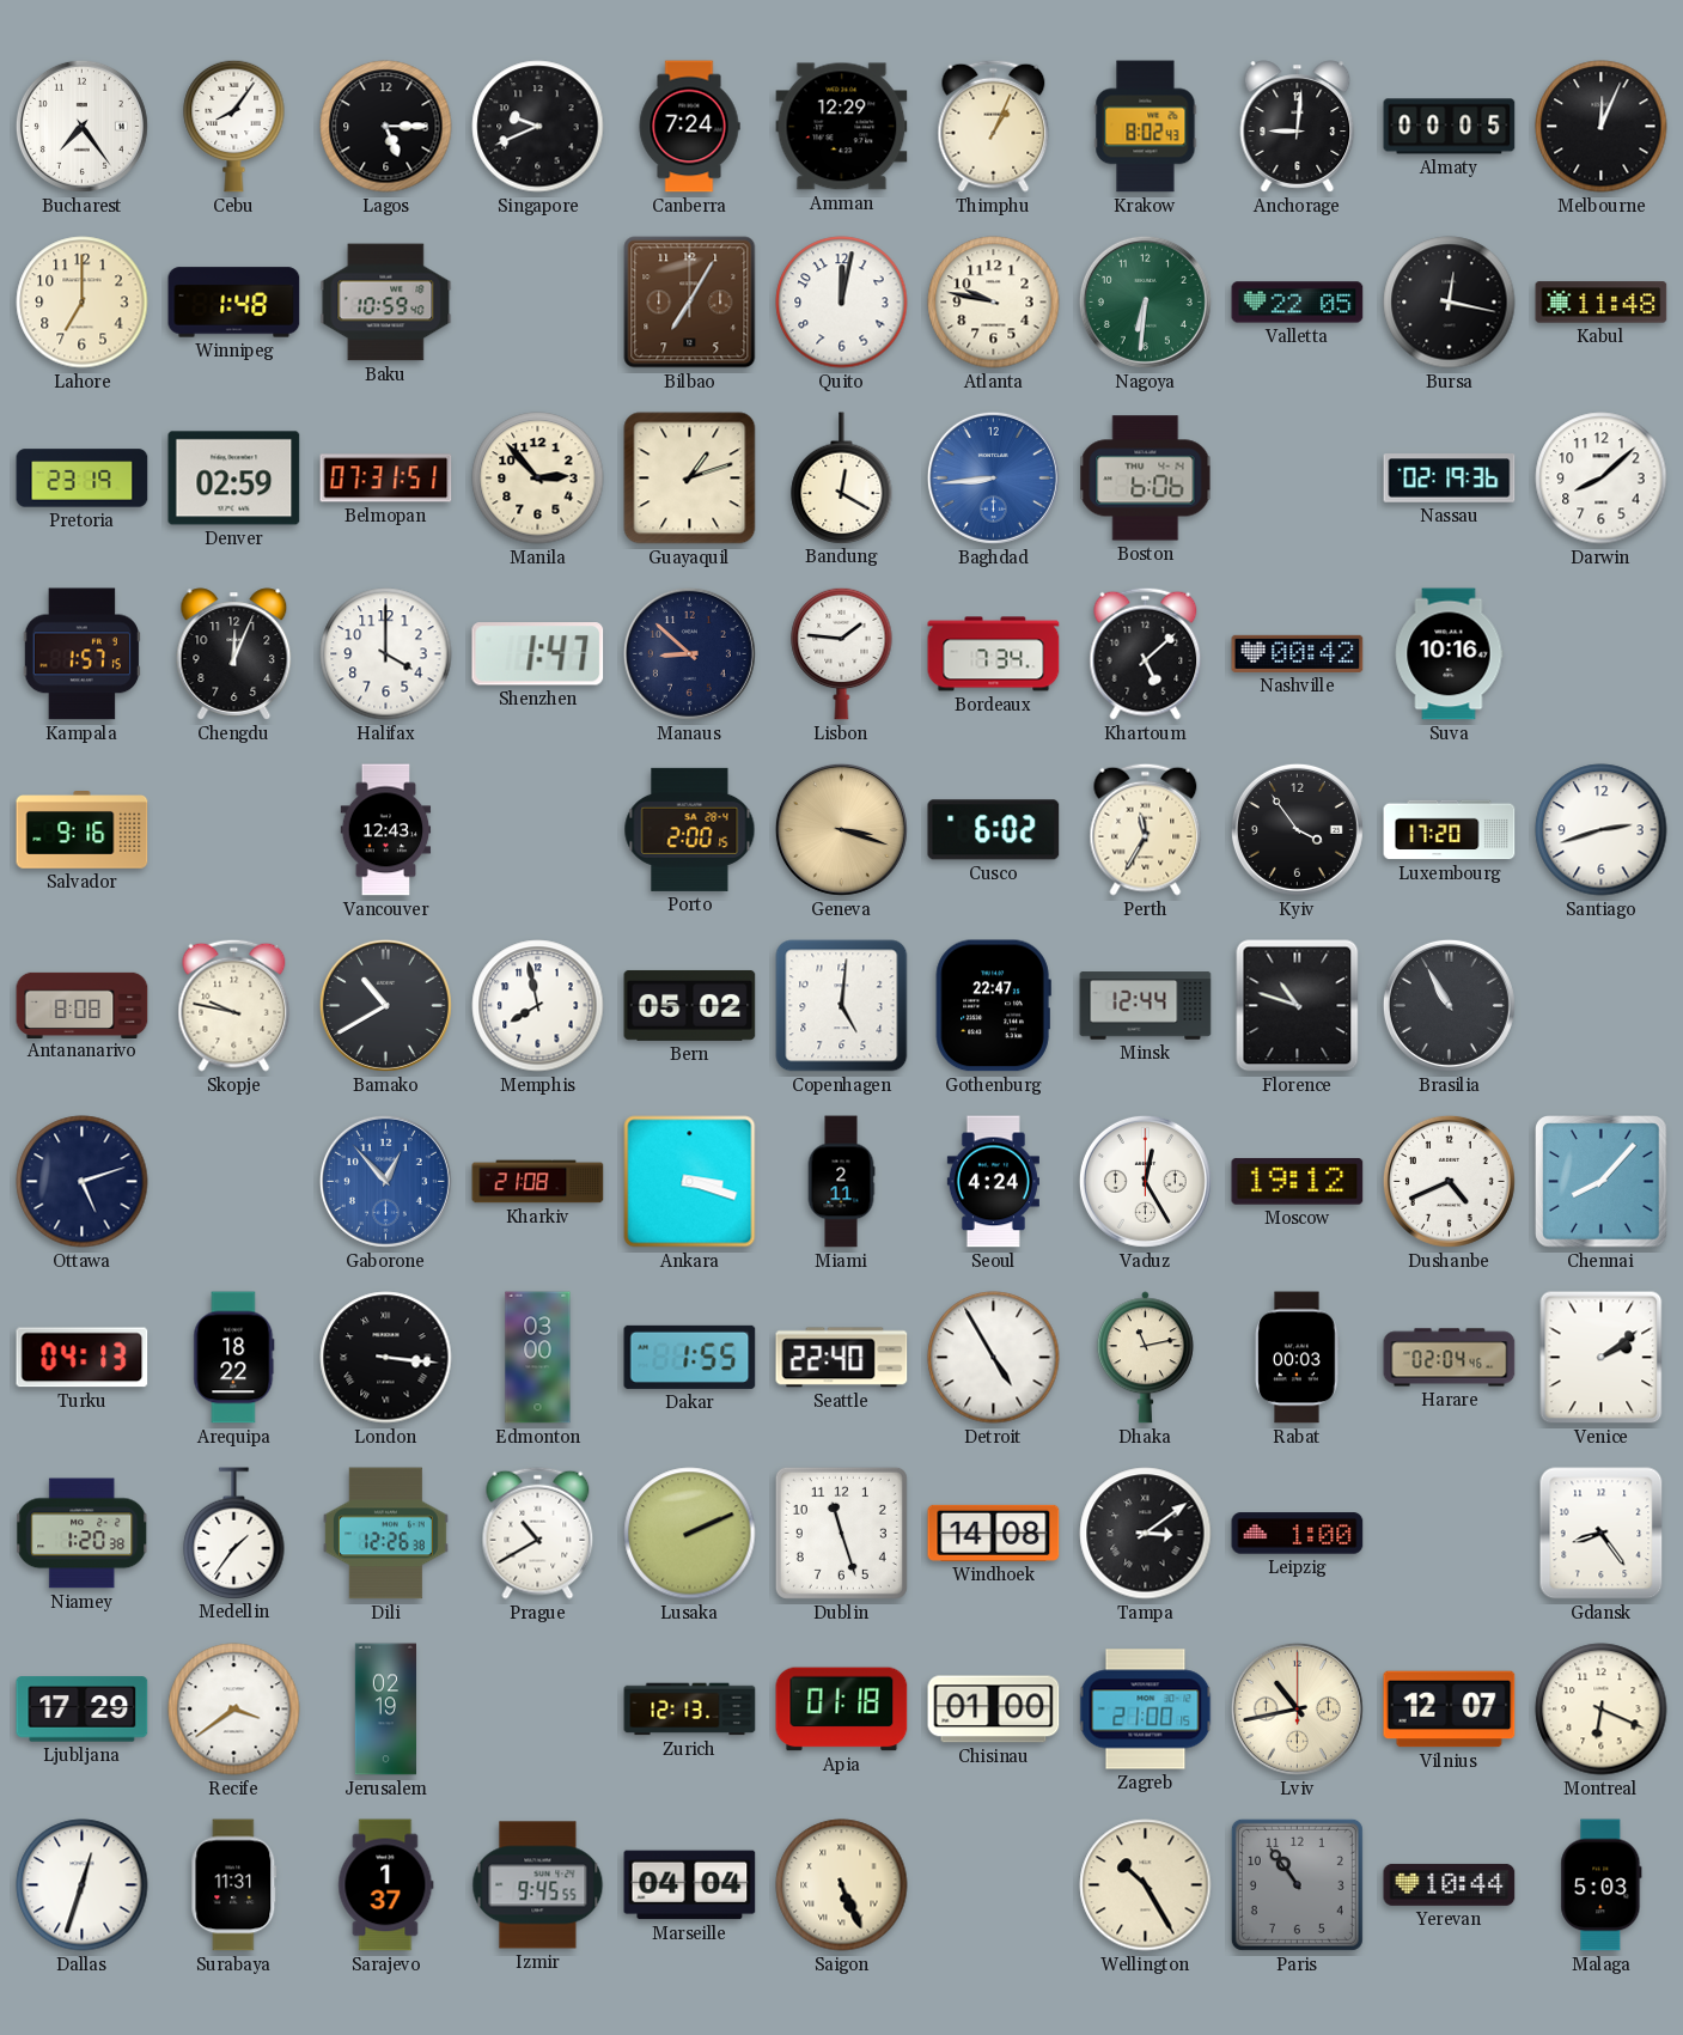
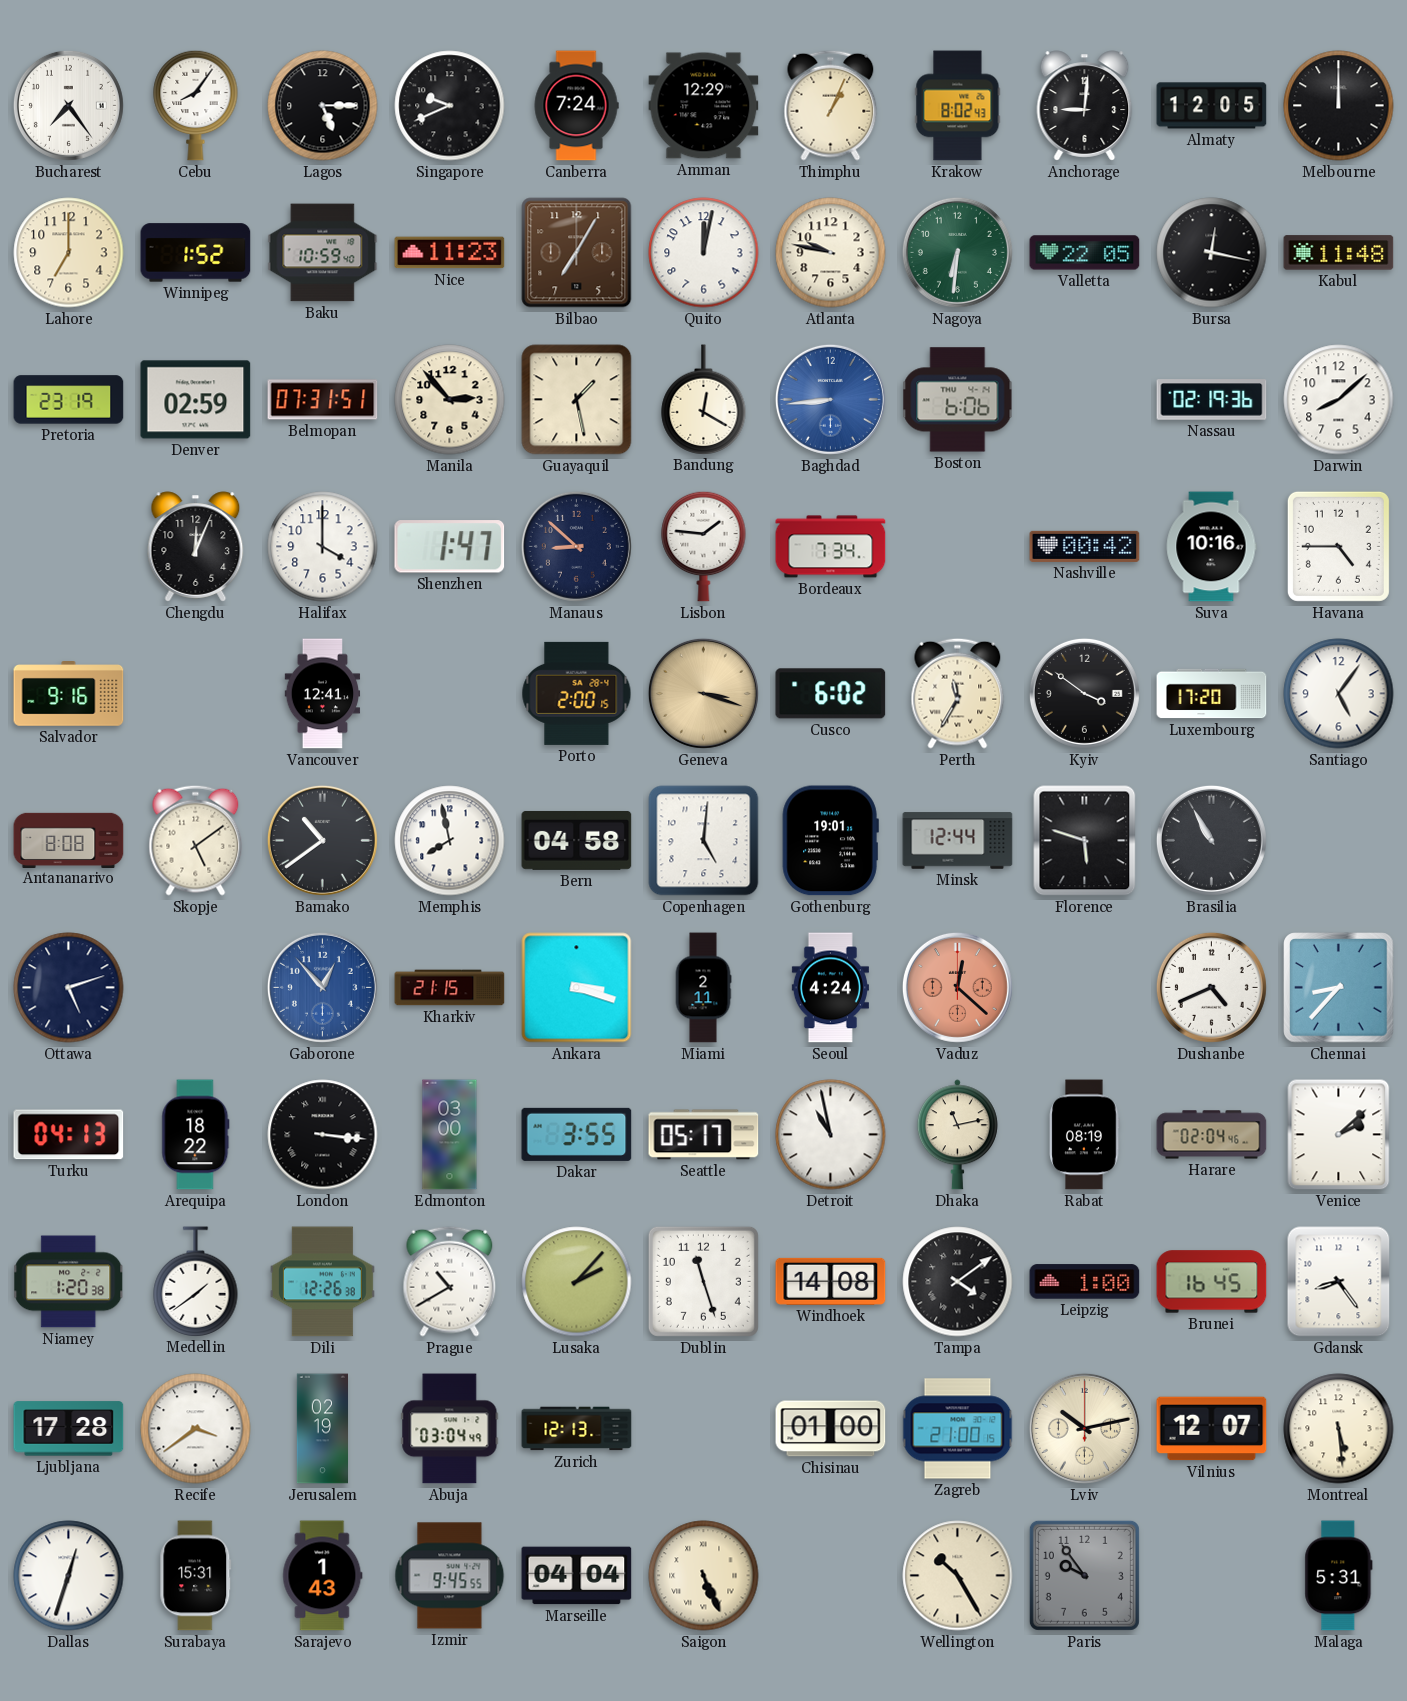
Almaty: 00:05 -> 12:05 (1212, 106)
Melbourne: 12:04 -> 12:00 (1339, 106)
Winnipeg: 1:48 -> 1:52 (196, 253)
Nice: none -> 11:23 (450, 253)
Guayaquil: 1:12 -> 1:28 (577, 400)
Kampala: 1:57 -> none (81, 654)
Khartoum: 5:08 -> none (1146, 653)
Havana: none -> 4:45 (1338, 546)
Vancouver: 12:43 -> 12:41 (323, 694)
Kyiv: 3:54 -> 3:51 (1084, 693)
Santiago: 2:42 -> 5:06 (1339, 694)
Skopje: 9:47 -> 5:09 (196, 840)
Bamako: 10:40 -> 10:39 (322, 840)
Bern: 05:02 -> 04:58 (577, 840)
Gothenburg: 22:47 -> 19:01 (830, 841)
Florence: 10:48 -> 5:48 (1085, 841)
Kharkiv: 21:08 -> 21:15 (450, 988)
Vaduz: 12:25 -> 12:22 (957, 987)
Vaduz dial: white -> salmon (957, 987)
Moscow: 19:12 -> none (1298, 1182)
Chennai: 8:07 -> 8:37 (1339, 988)
Dakar: 1:55 -> 3:55 (577, 1134)
Seattle: 22:40 -> 05:17 (704, 1135)
Detroit: 4:55 -> 10:58 (831, 1135)
Rabat: 00:03 -> 08:19 (1085, 1135)
Venice: 2:09 -> 2:08 (1339, 1135)
Medellin: 1:36 -> 1:39 (196, 1281)
Lusaka: 2:11 -> 2:07 (577, 1282)
Tampa: 3:09 -> 4:09 (958, 1282)
Brunei: none -> 16:45 (1212, 1282)
Ljubljana: 17:29 -> 17:28 (69, 1429)
Abuja: none -> 03:04 (450, 1429)
Apia: 01:18 -> none (842, 1710)
Lviv: 10:43 -> 10:13 (1084, 1428)
Montreal: 6:19 -> 5:29 (1339, 1429)
Surabaya: 11:31 -> 15:31 (196, 1576)
Sarajevo: 1:37 -> 1:43 (323, 1576)
Paris: 10:54 -> 9:54 (1084, 1575)
Yerevan: 10:44 -> none (1450, 1884)
Malaga: 5:03 -> 5:31 (1339, 1576)
